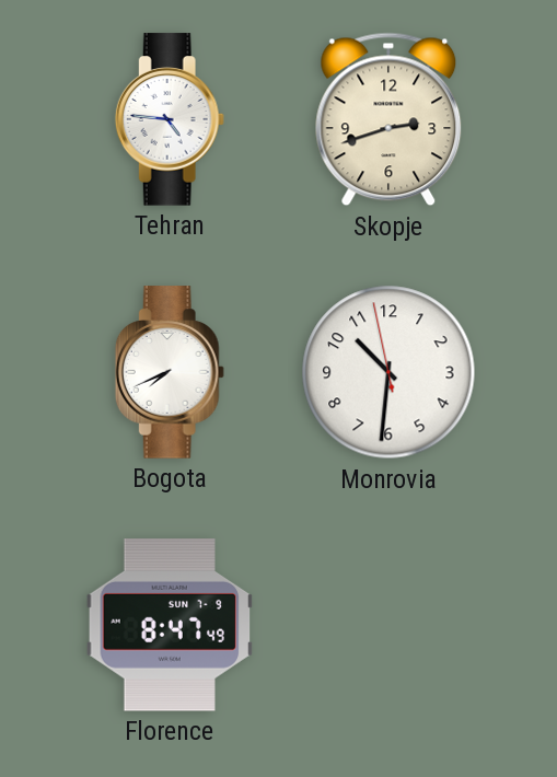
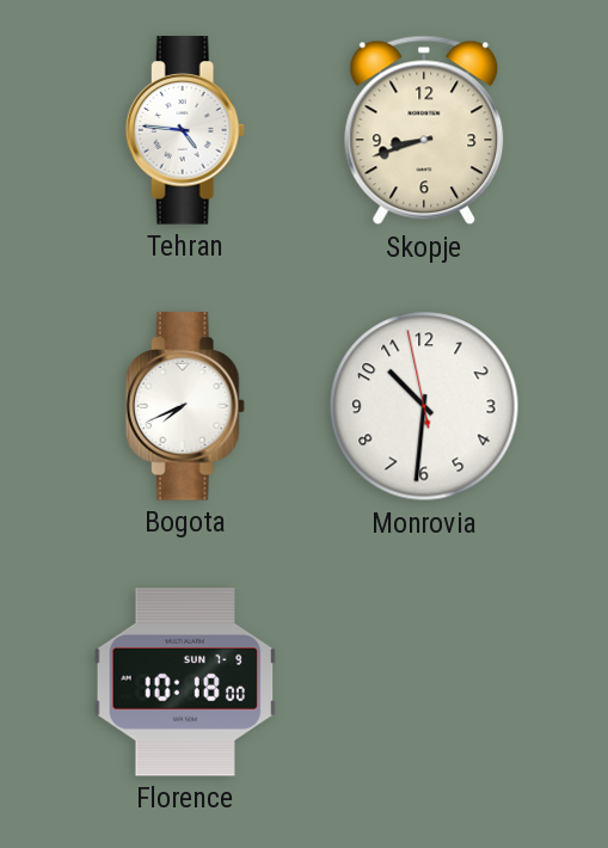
Skopje: 2:42 -> 8:42 (424, 130)
Florence: 8:47 -> 10:18 (185, 682)
